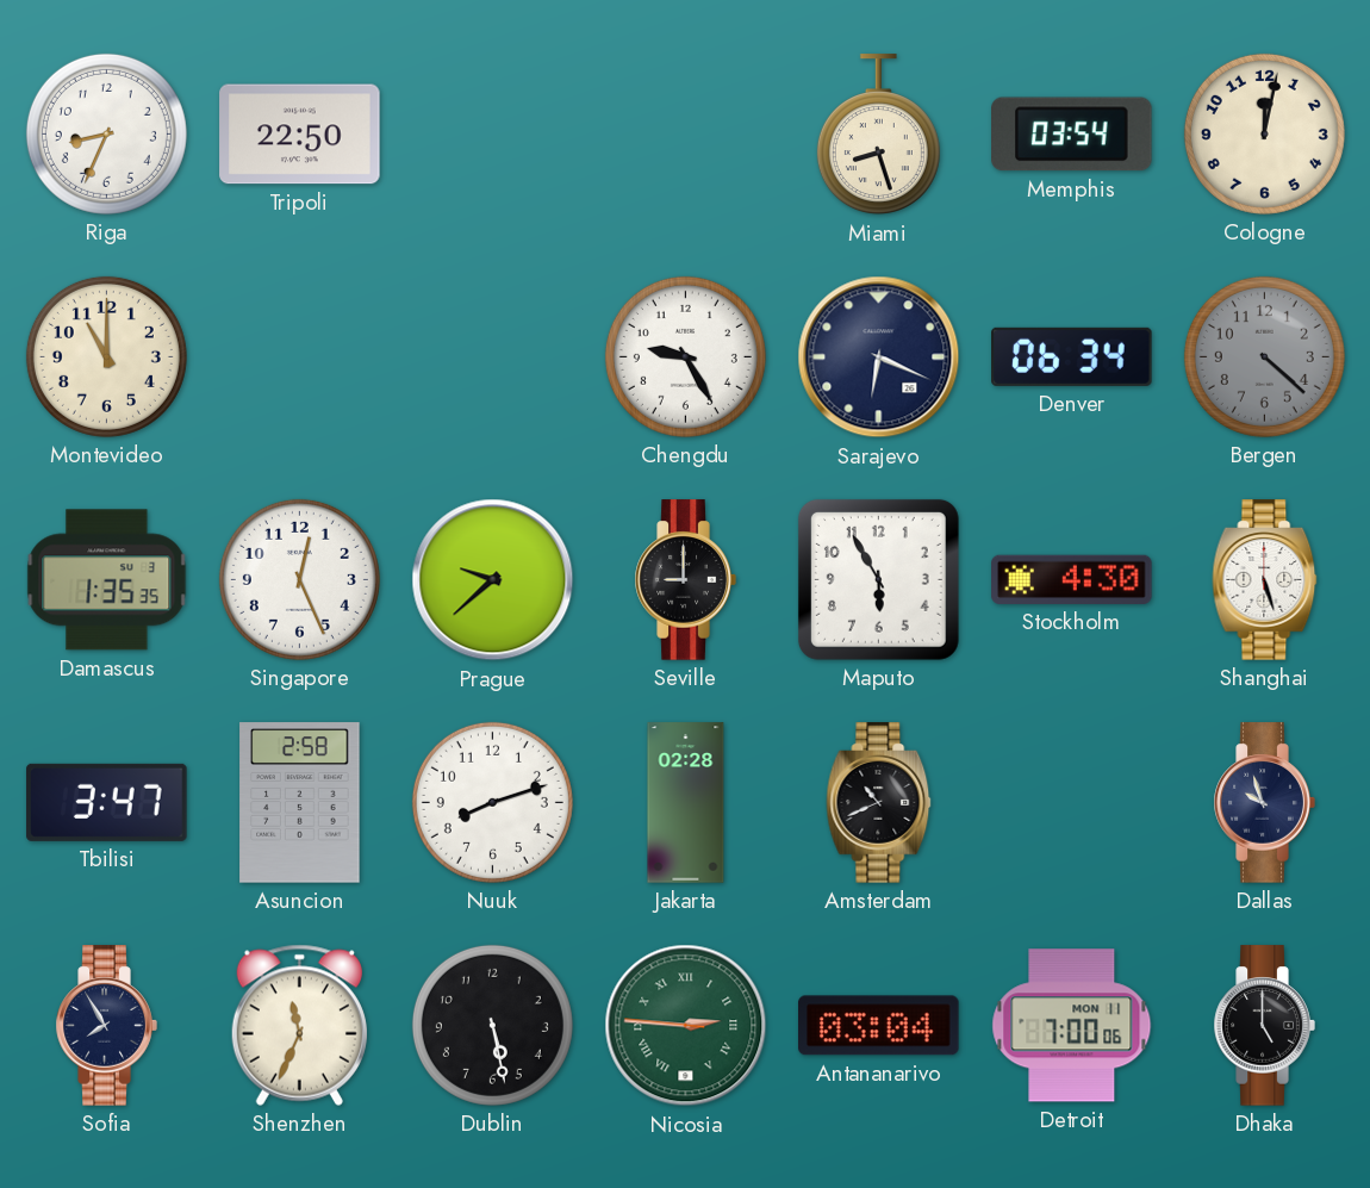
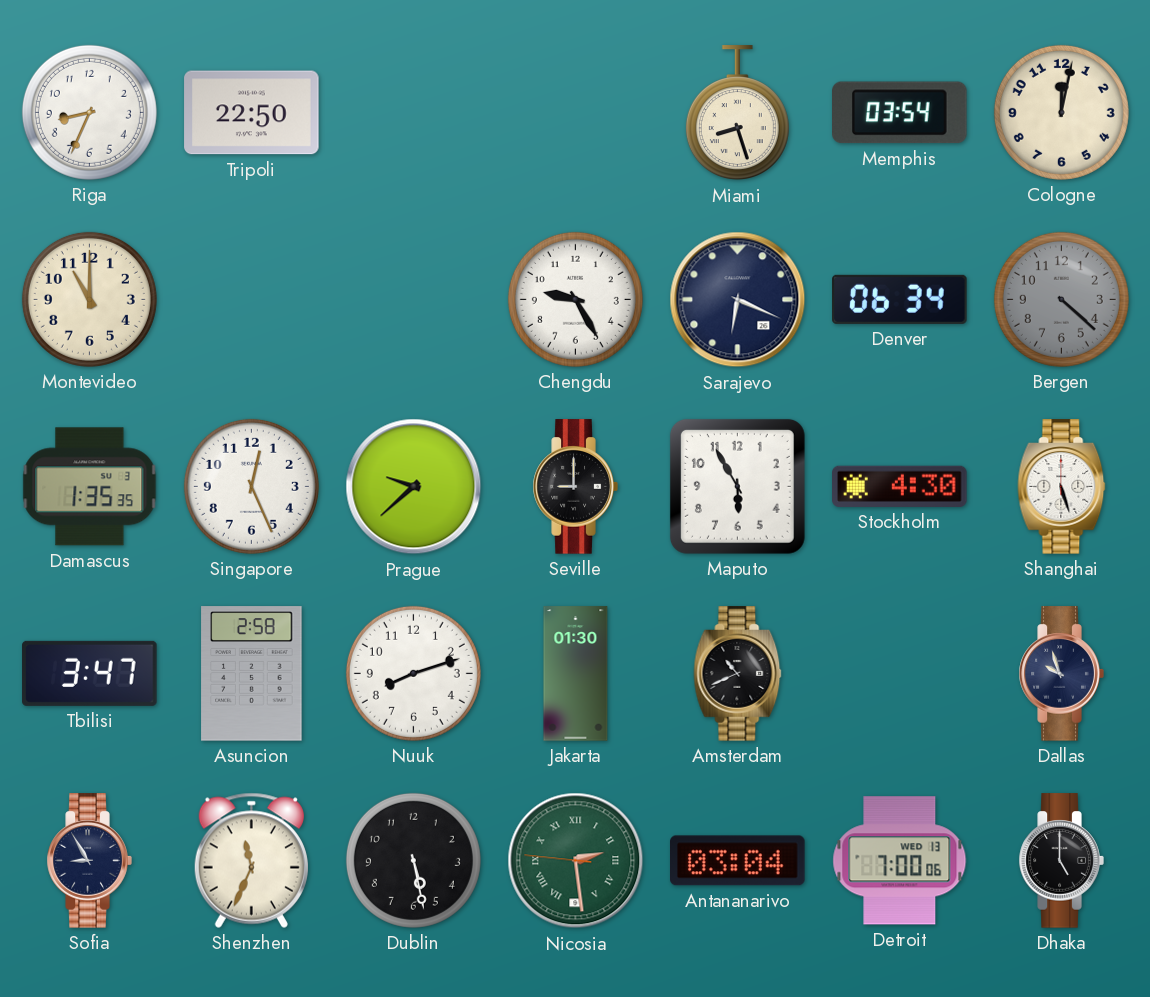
Jakarta: 02:28 -> 01:30 (576, 674)
Sofia: 7:55 -> 8:55 (89, 861)
Nicosia: 2:45 -> 2:28 (576, 861)
Detroit date: MON 11 -> WED 13 (900, 861)
